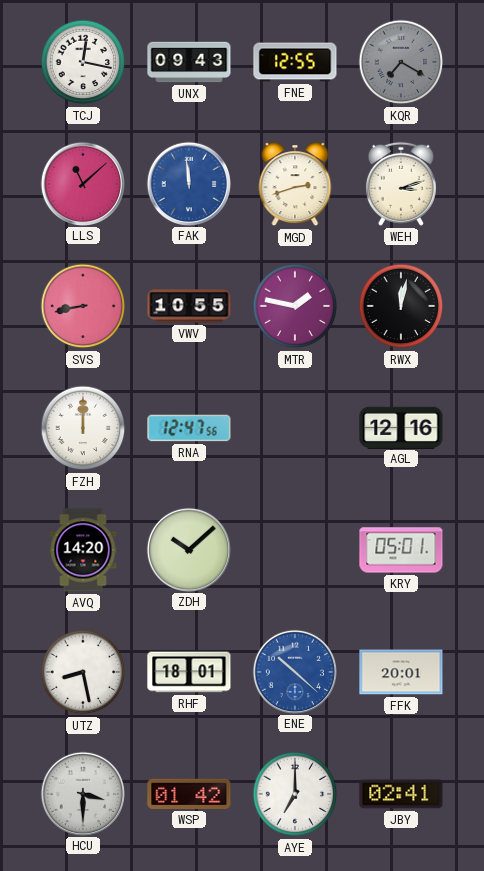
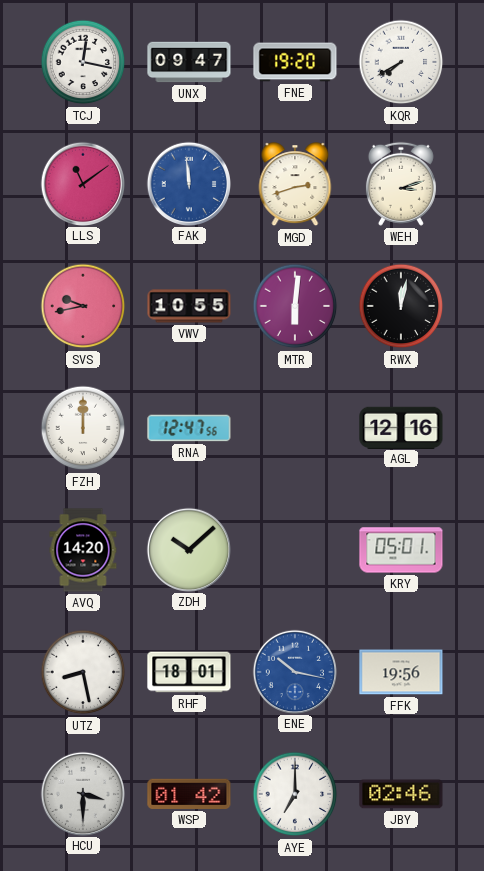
UNX: 09:43 -> 09:47 (189, 62)
FNE: 12:55 -> 19:20 (295, 62)
KQR: 7:20 -> 7:40 (401, 62)
KQR dial: grey -> white (401, 62)
LLS: 11:08 -> 11:09 (82, 183)
SVS: 8:43 -> 9:43 (83, 306)
MTR: 1:47 -> 6:01 (295, 306)
ENE: 10:22 -> 10:17 (294, 671)
FFK: 20:01 -> 19:56 (401, 672)
JBY: 02:41 -> 02:46 (401, 794)
